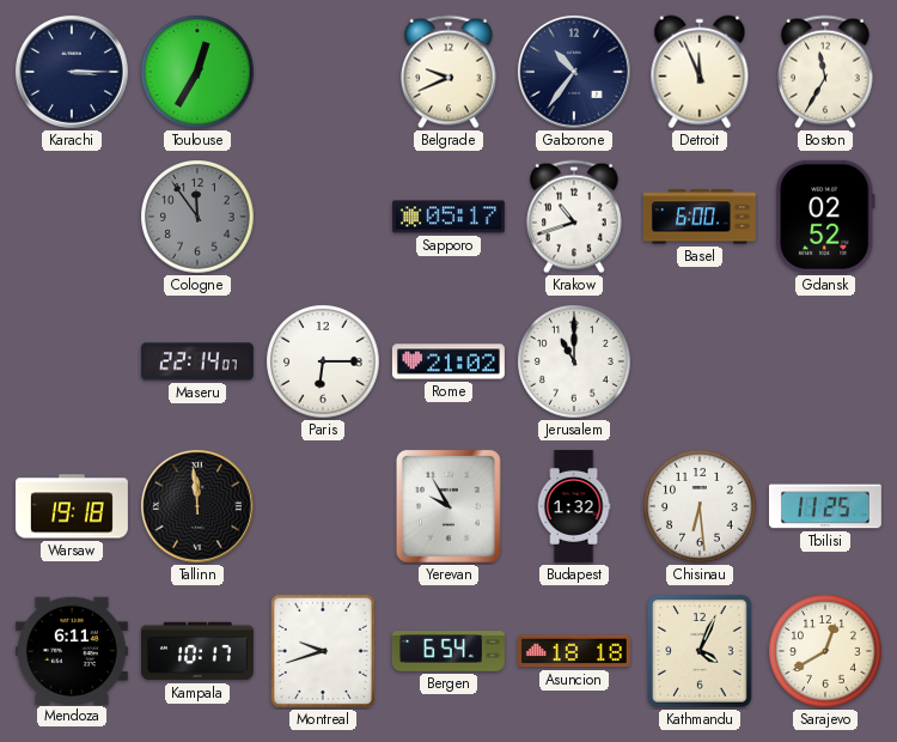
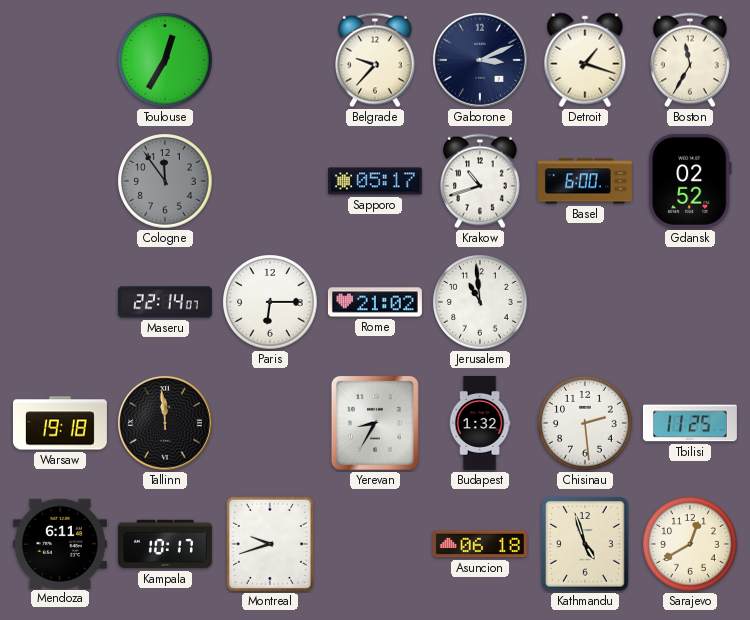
Karachi: 3:15 -> none (72, 72)
Belgrade: 9:41 -> 9:37 (376, 60)
Gaborone: 10:36 -> 3:11 (480, 60)
Detroit: 11:56 -> 1:18 (585, 60)
Jerusalem: 11:00 -> 10:59 (480, 302)
Yerevan: 9:55 -> 8:35 (375, 423)
Chisinau: 6:29 -> 2:29 (585, 423)
Bergen: 6:54 -> none (448, 651)
Asuncion: 18:18 -> 06:18 (480, 544)
Kathmandu: 4:04 -> 4:57 (585, 544)
